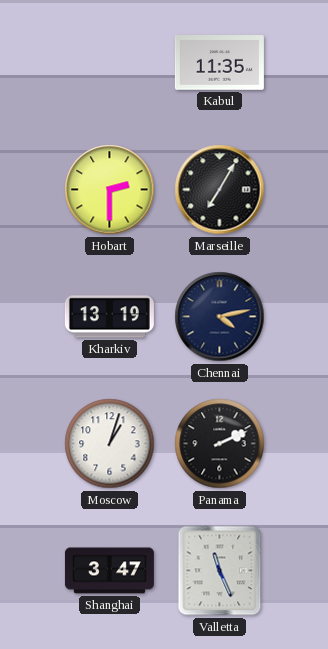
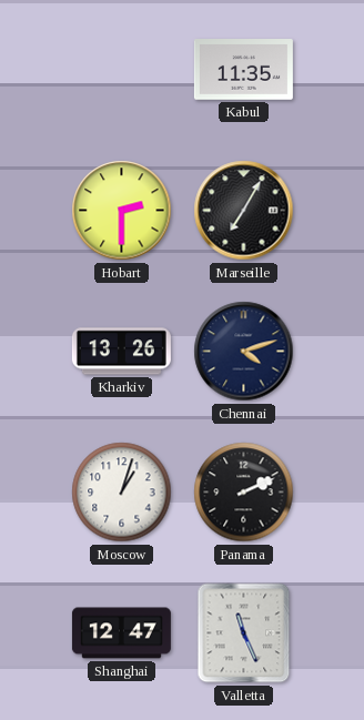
Kharkiv: 13:19 -> 13:26 (121, 352)
Chennai: 4:13 -> 4:12 (244, 352)
Shanghai: 3:47 -> 12:47 (121, 633)
